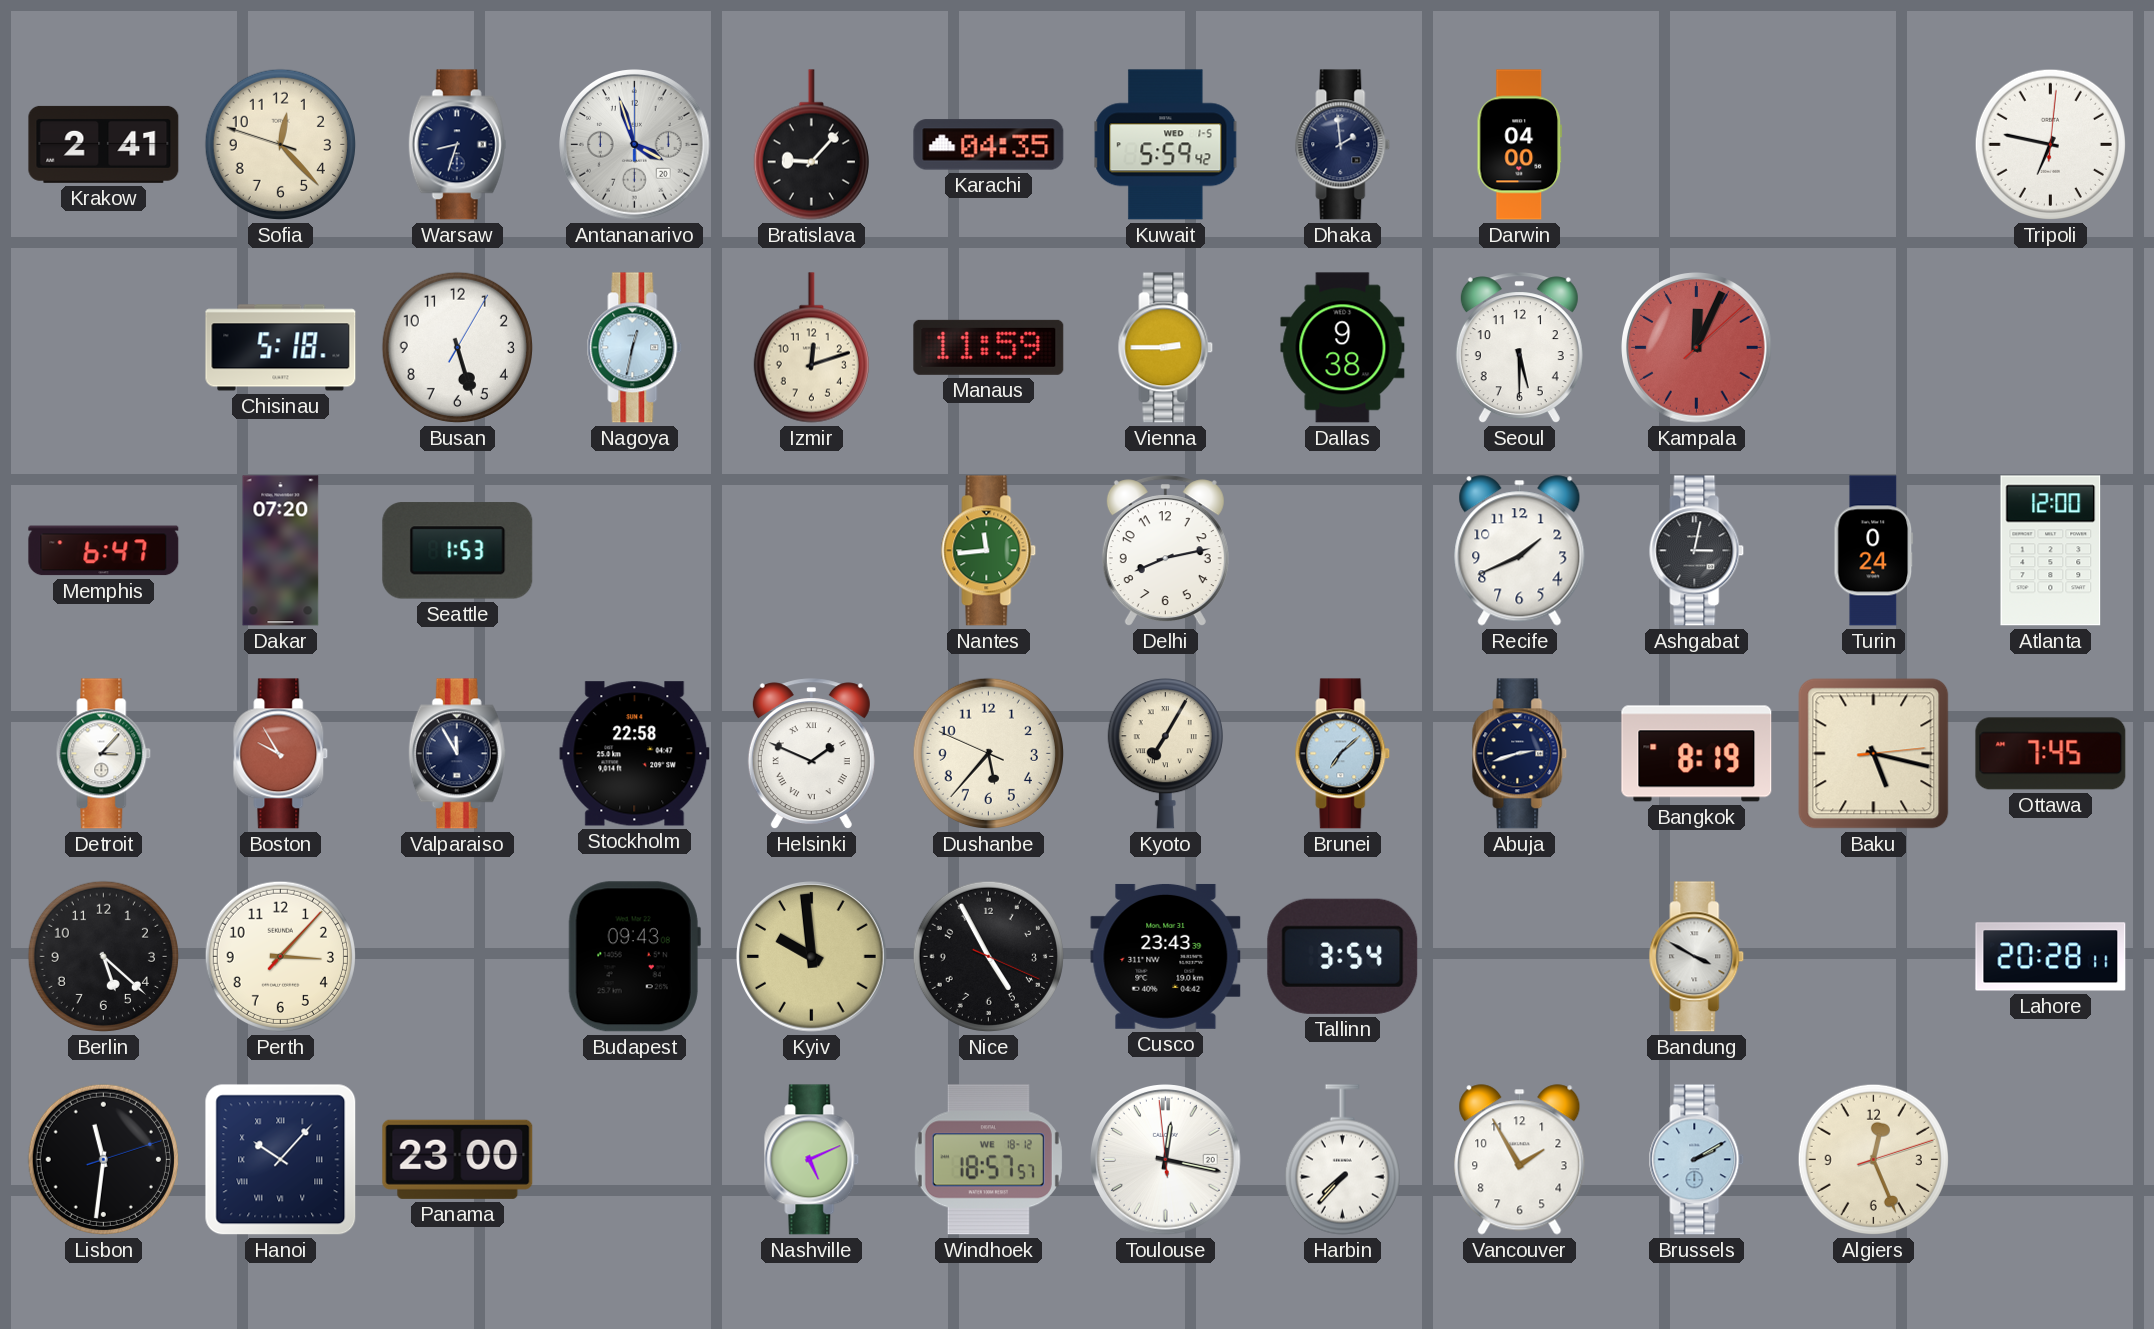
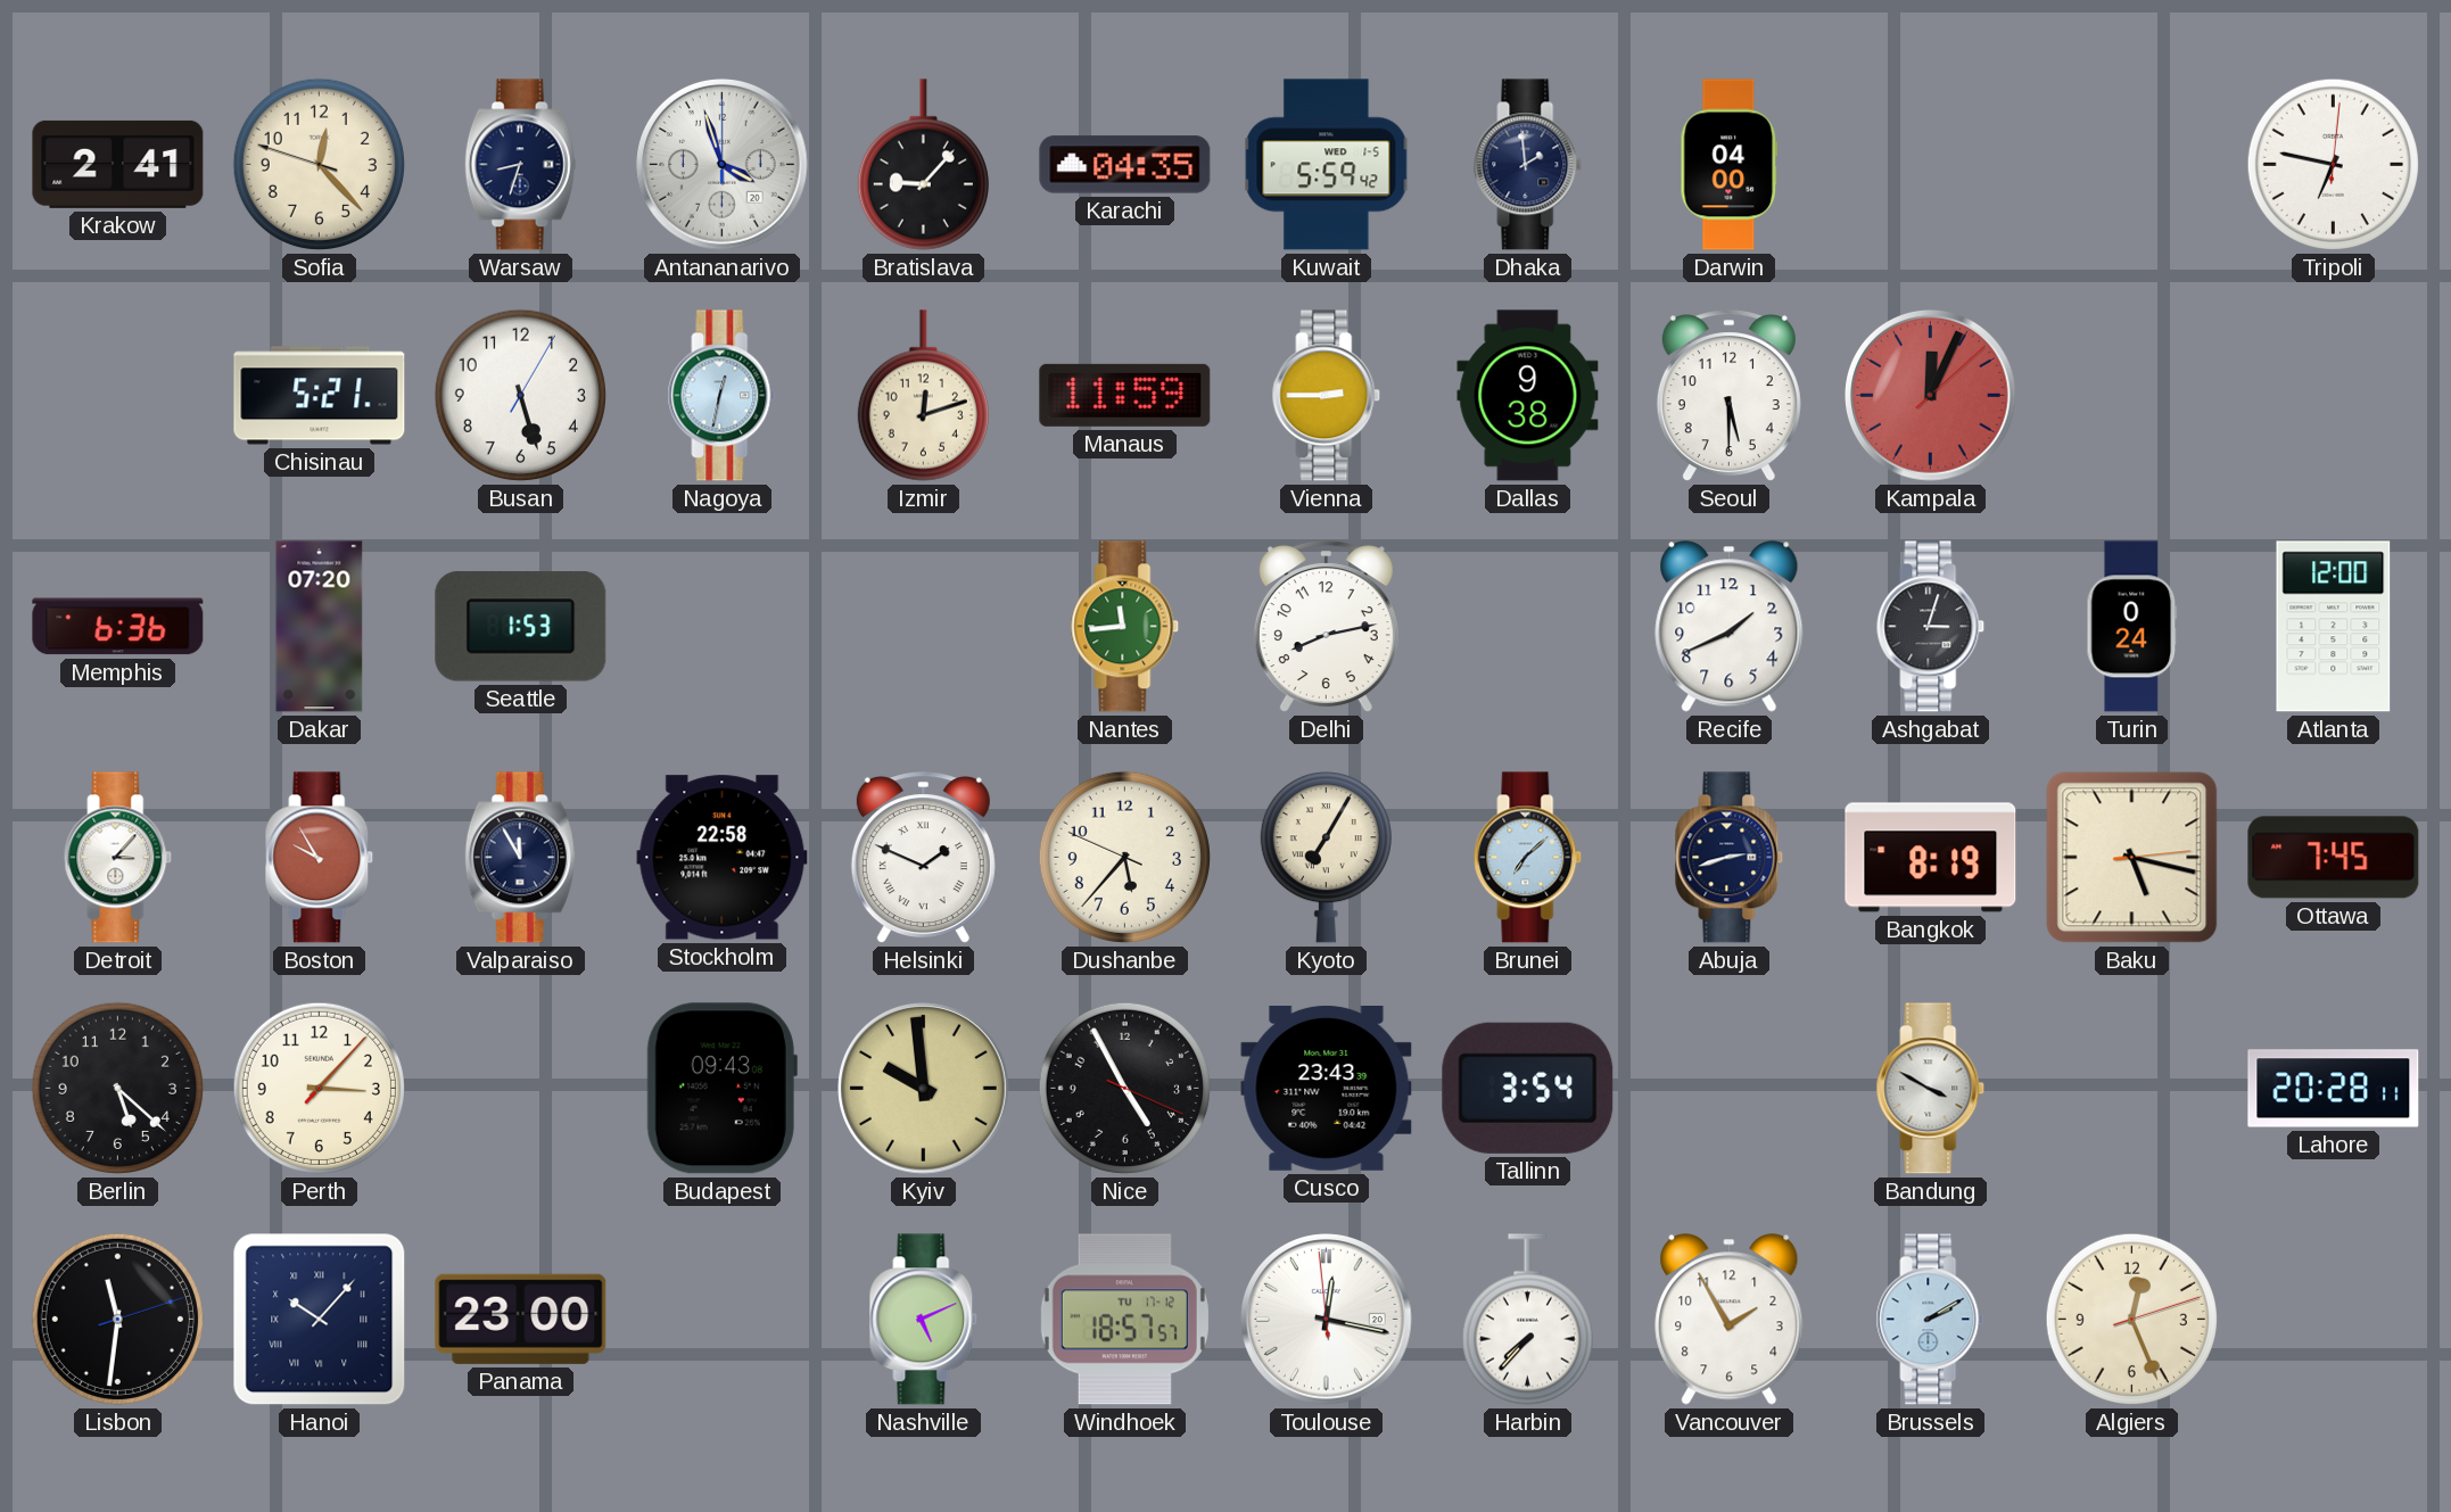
Chisinau: 5:18 -> 5:21 (320, 396)
Memphis: 6:47 -> 6:36 (118, 627)
Ashgabat: 3:02 -> 3:03 (1931, 627)
Windhoek date: WE 18-12 -> TU 17-12 (1124, 1320)
